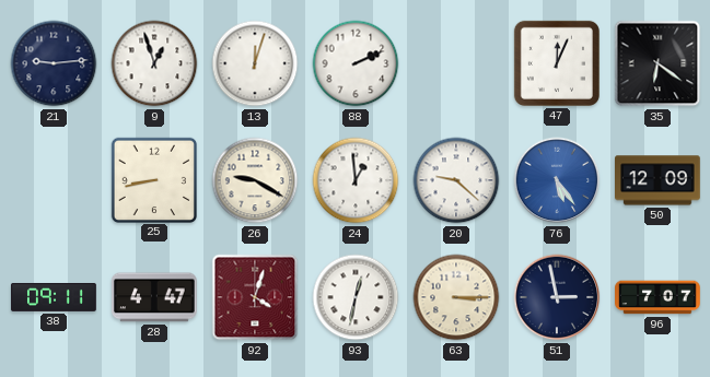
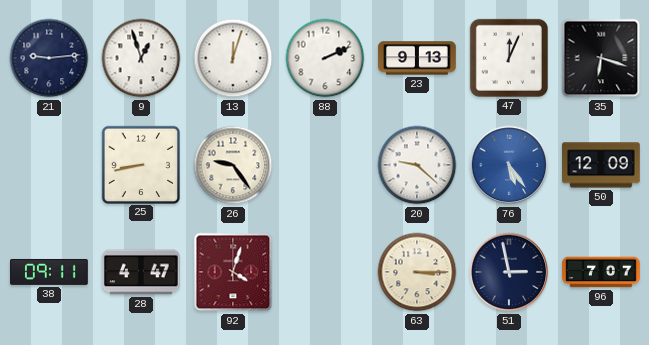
23: none -> 9:13 (417, 58)
35: 6:21 -> 6:18 (601, 58)
26: 9:20 -> 9:24 (233, 165)
24: 12:59 -> none (356, 180)
93: 12:32 -> none (356, 297)
